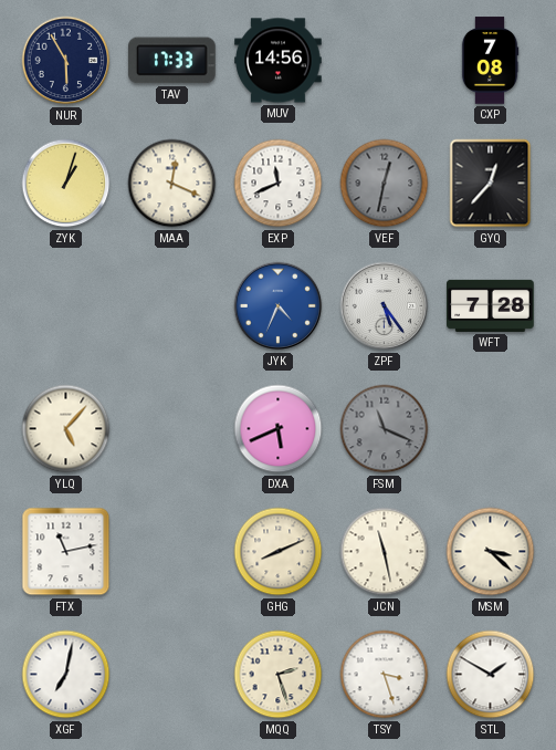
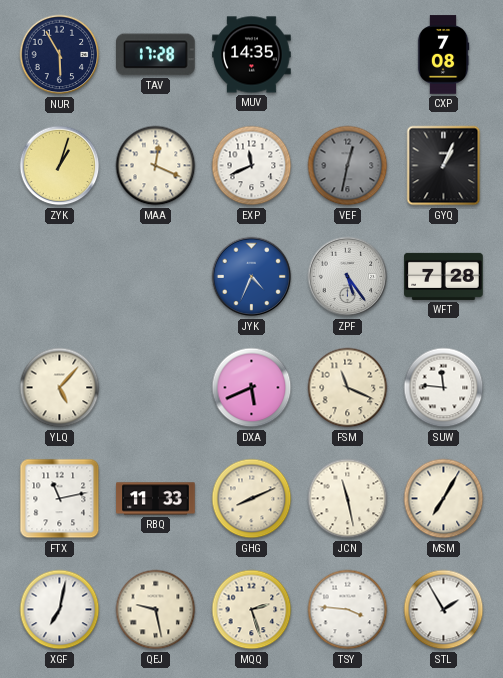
TAV: 17:33 -> 17:28 (156, 55)
MUV: 14:56 -> 14:35 (252, 55)
GYQ: 12:37 -> 1:04 (444, 166)
FSM dial: grey -> cream (348, 388)
SUW: none -> 11:46 (444, 388)
RBQ: none -> 11:33 (156, 499)
MSM: 3:22 -> 7:05 (444, 499)
QEJ: none -> 9:28 (156, 610)
TSY: 3:27 -> 3:46 (348, 610)
STL: 1:50 -> 1:55 (444, 610)
